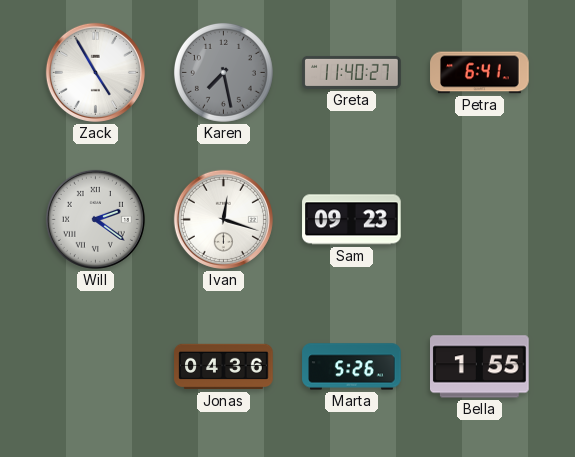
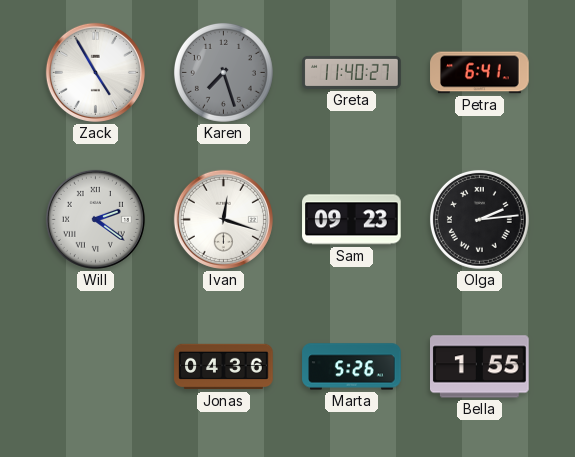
Karen: 7:28 -> 7:27 (223, 72)
Olga: none -> 2:14 (479, 219)
